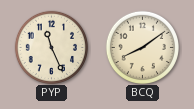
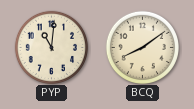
PYP: 11:26 -> 11:01 (51, 47)
